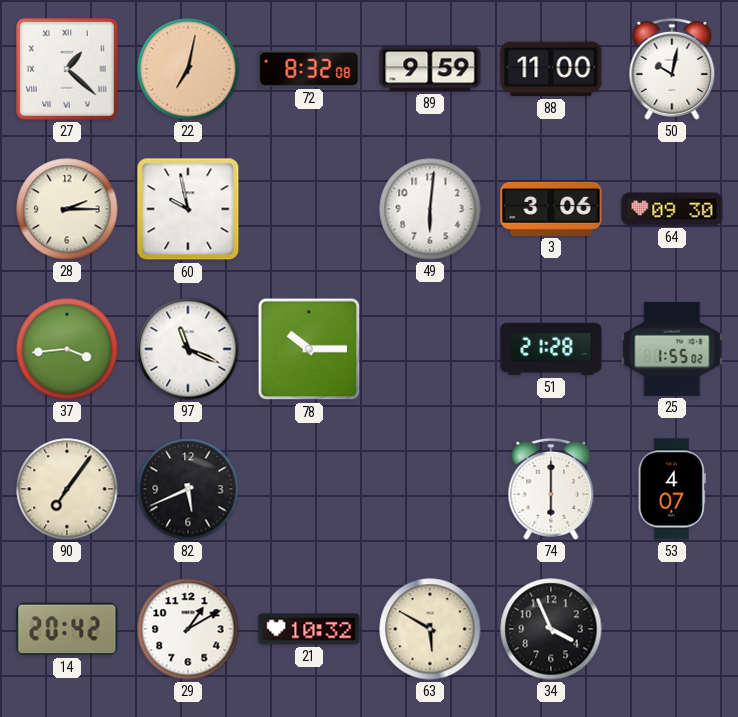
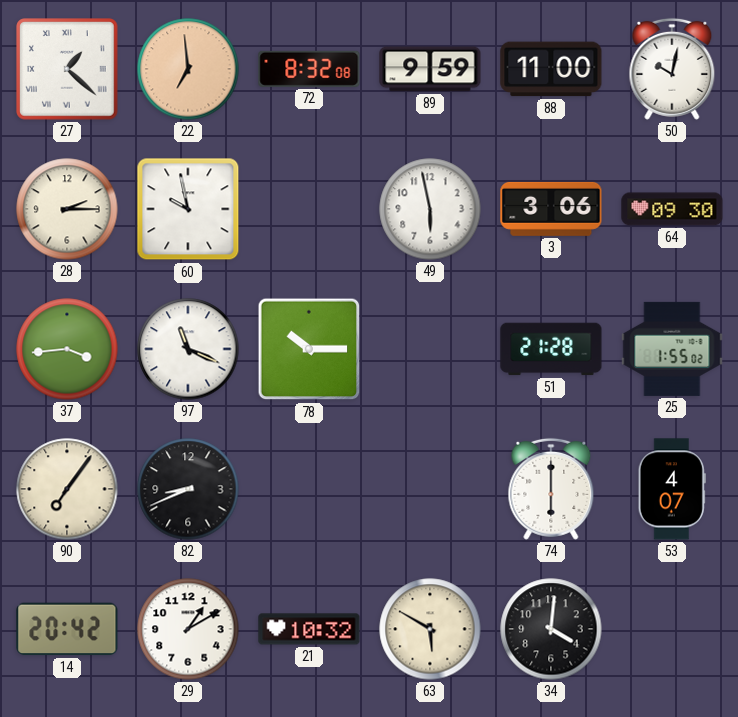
22: 7:02 -> 6:59 (188, 69)
49: 6:01 -> 5:58 (430, 209)
82: 5:41 -> 8:41 (188, 489)
34: 3:56 -> 4:01 (551, 629)
